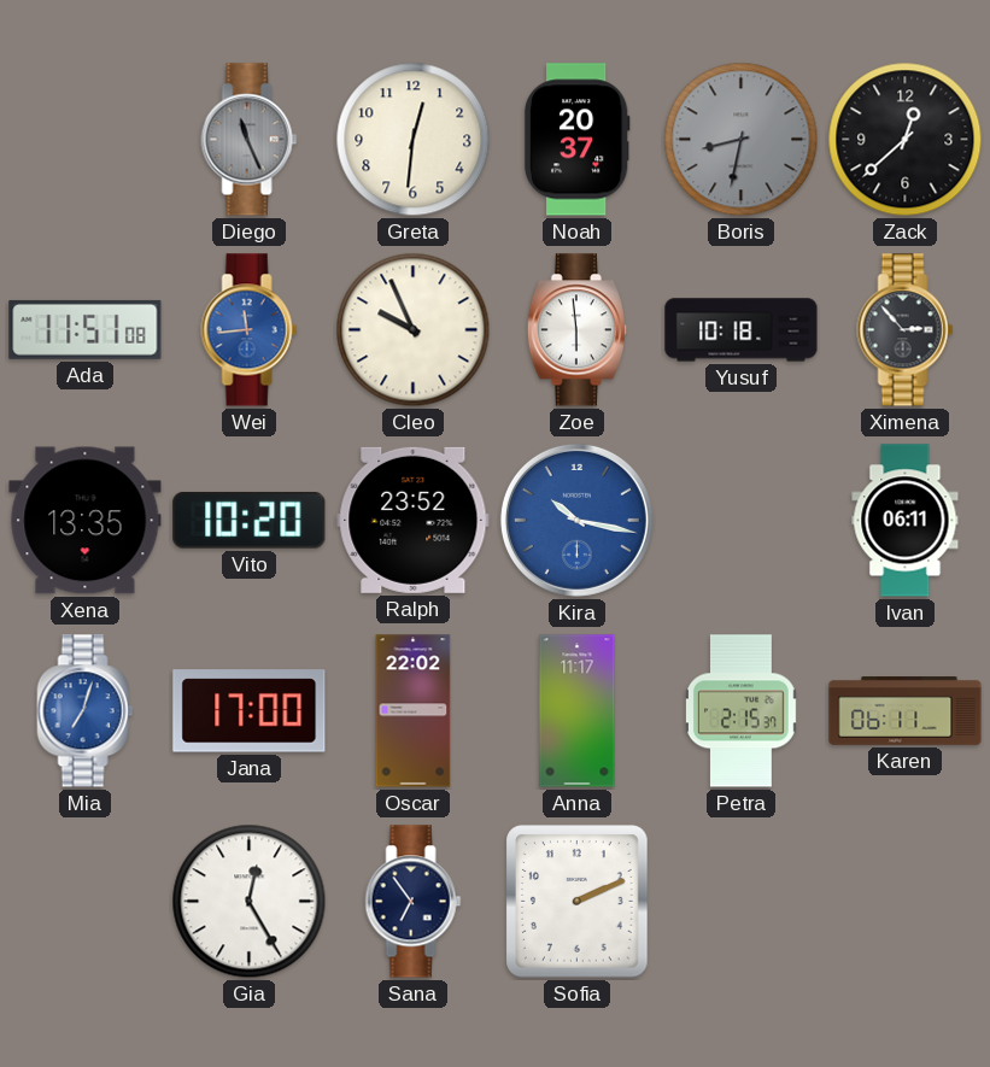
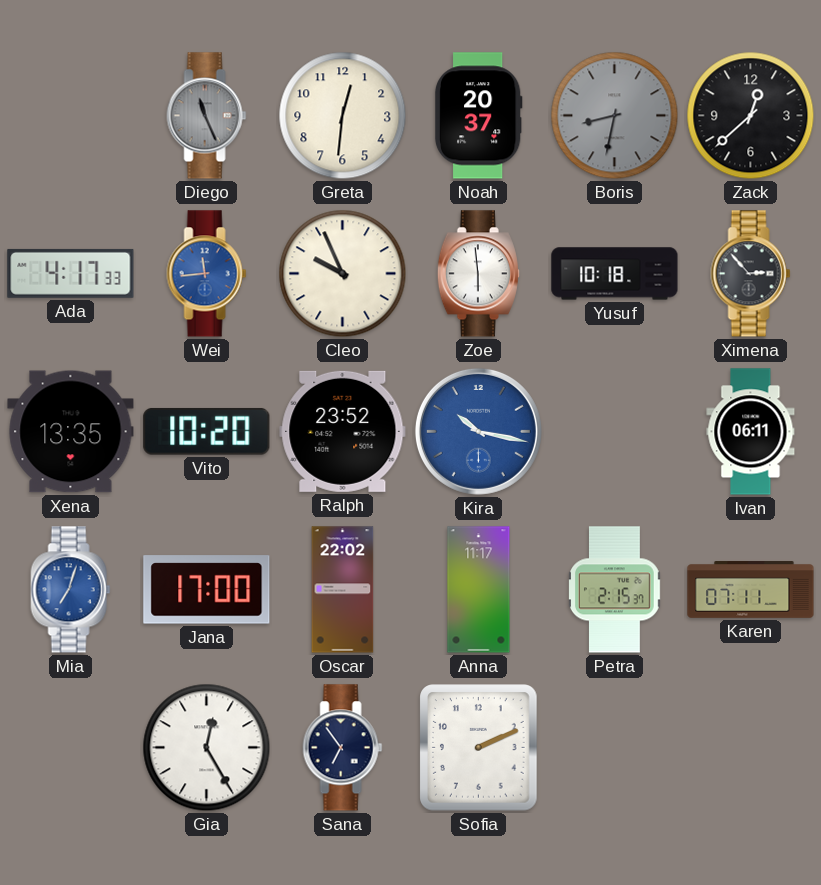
Ada: 11:51 -> 4:17 (71, 273)
Karen: 06:11 -> 07:11 (751, 590)
